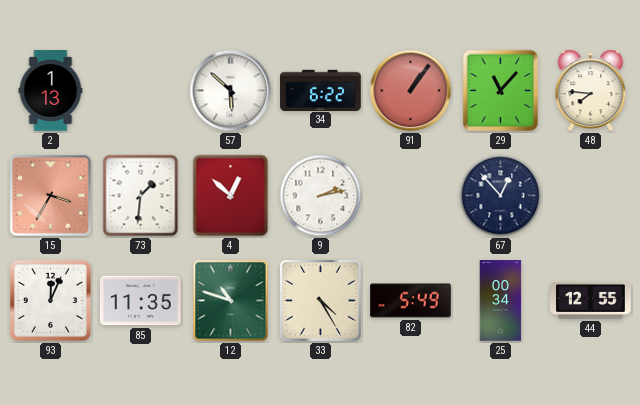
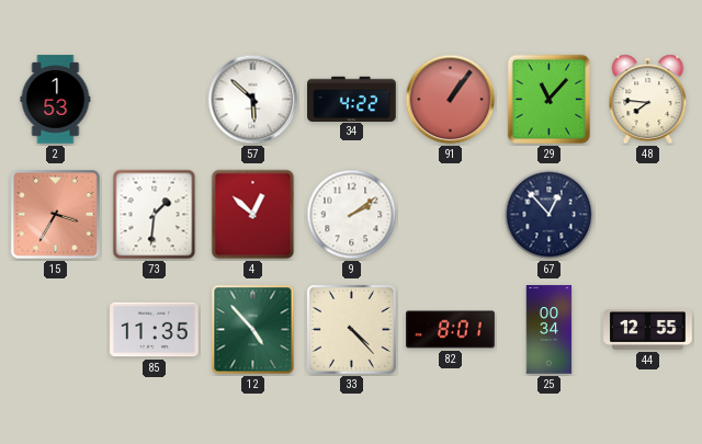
2: 1:13 -> 1:53 (56, 100)
34: 6:22 -> 4:22 (352, 99)
9: 2:13 -> 2:09 (352, 215)
93: 12:04 -> none (50, 300)
12: 10:48 -> 4:53 (253, 330)
33: 4:25 -> 4:23 (351, 329)
82: 5:49 -> 8:01 (451, 330)
